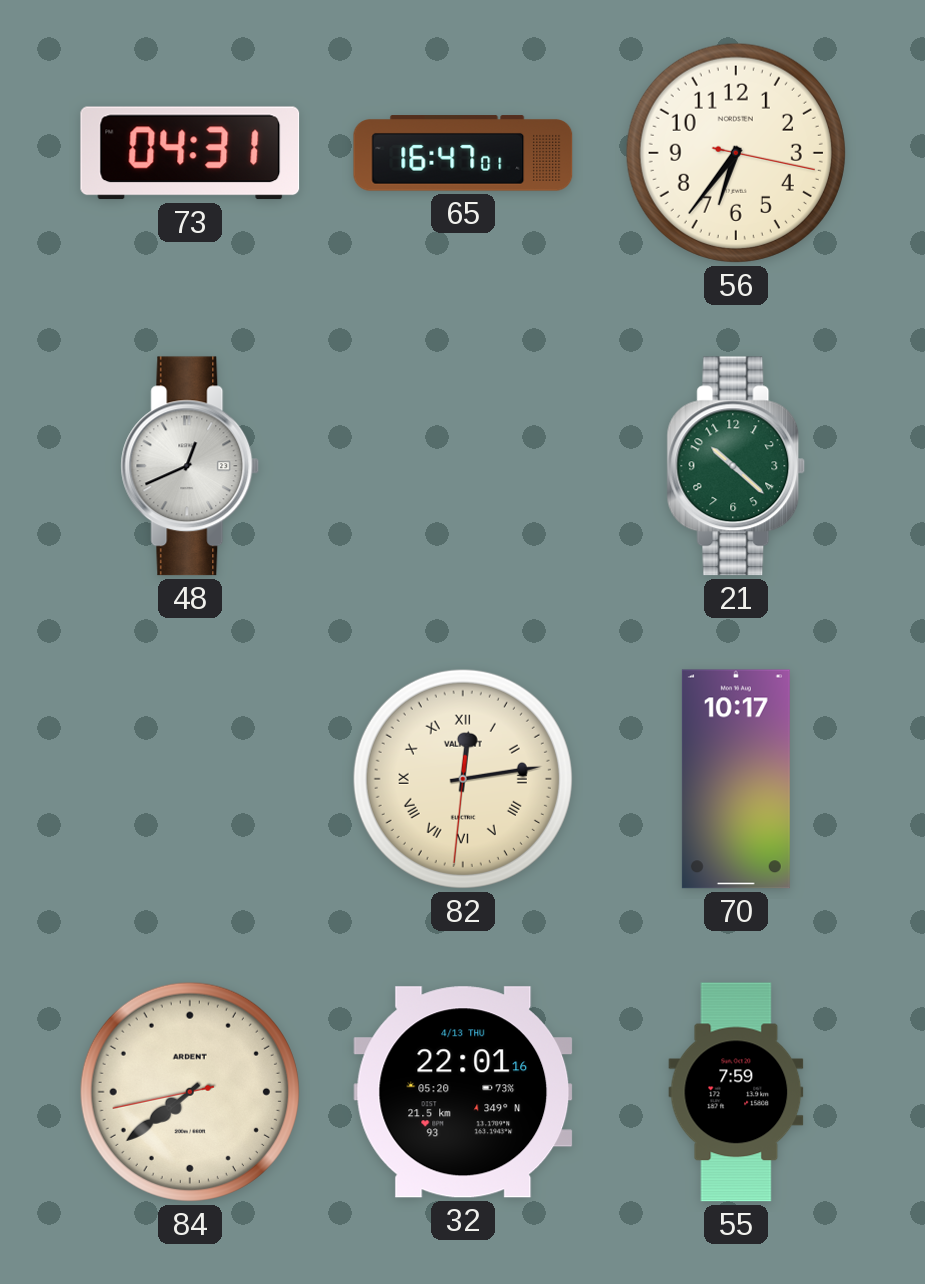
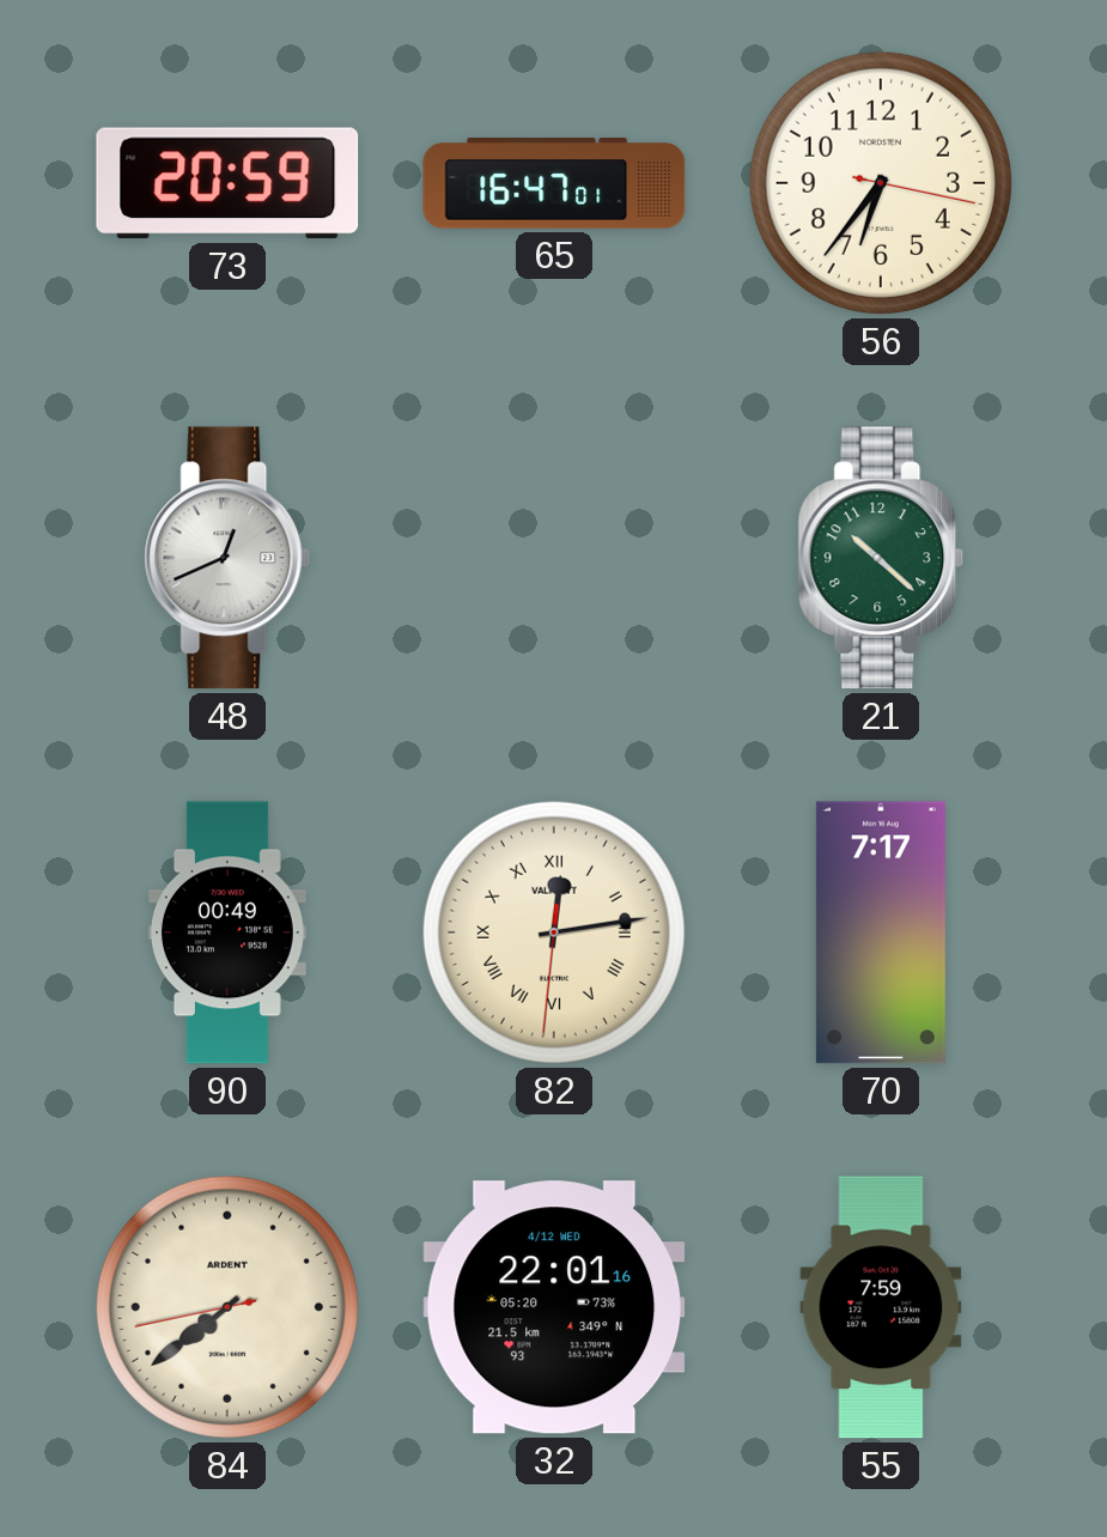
73: 04:31 -> 20:59 (227, 183)
90: none -> 00:49 (227, 932)
70: 10:17 -> 7:17 (881, 932)
32 date: 4/13 THU -> 4/12 WED (554, 1307)
